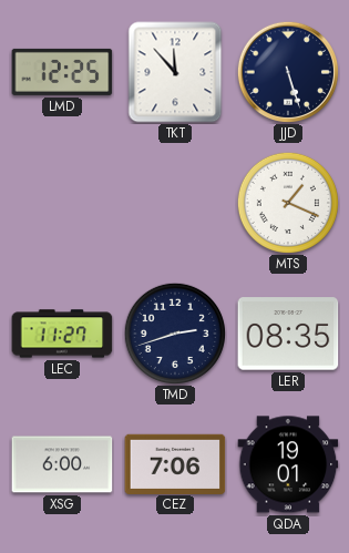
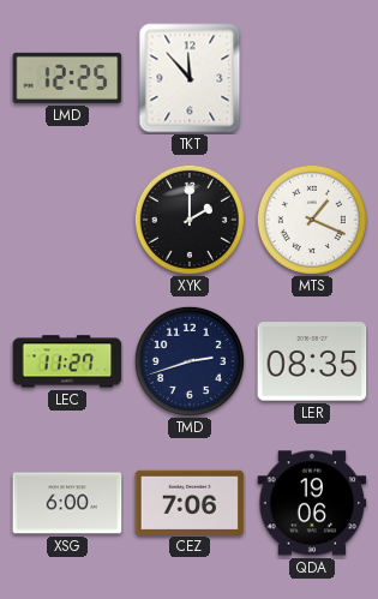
JJD: 5:27 -> none (288, 72)
XYK: none -> 2:00 (190, 220)
QDA: 19:01 -> 19:06 (312, 503)
